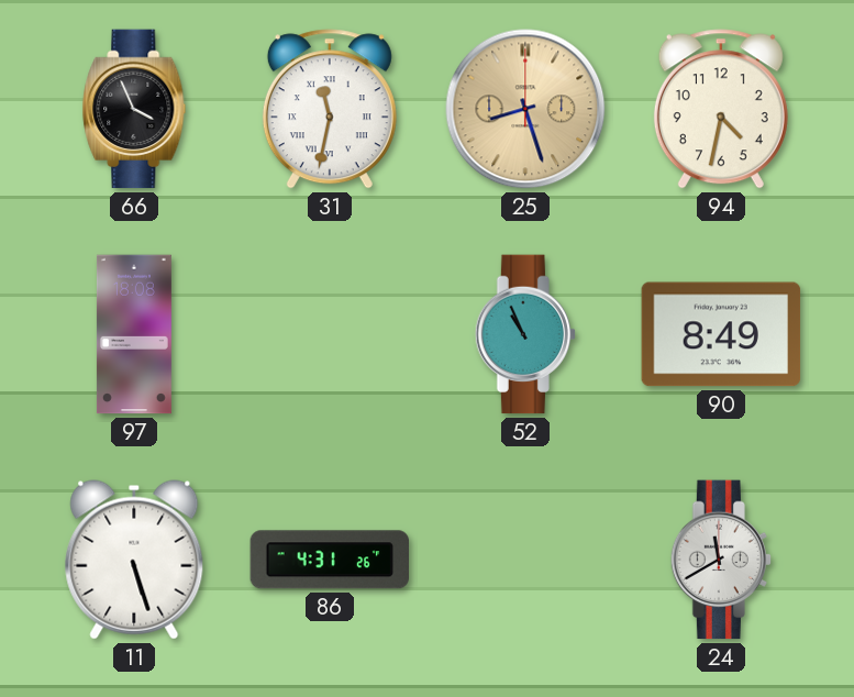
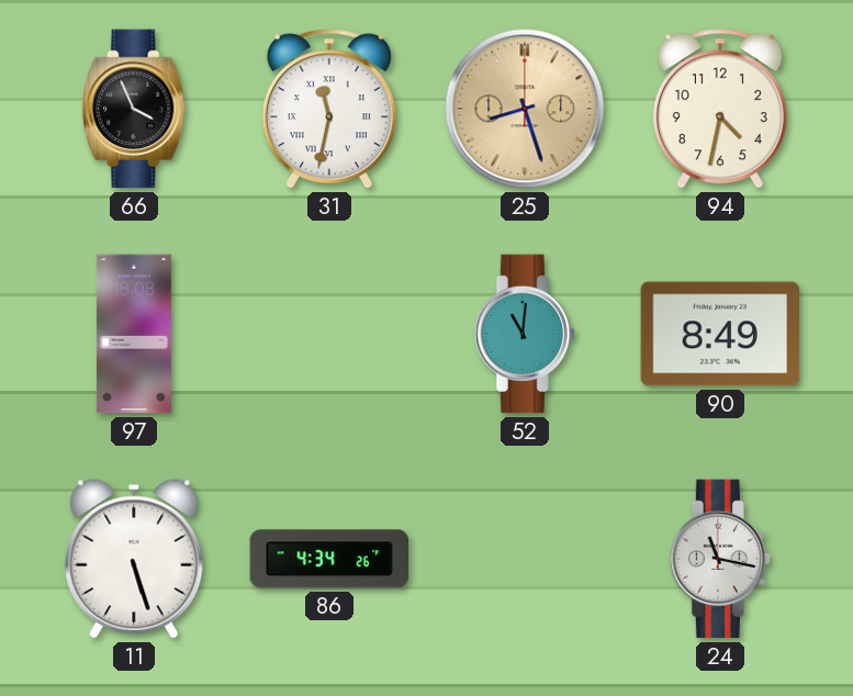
52: 10:56 -> 11:01 (525, 334)
86: 4:31 -> 4:34 (329, 559)
24: 11:40 -> 11:17 (720, 559)
